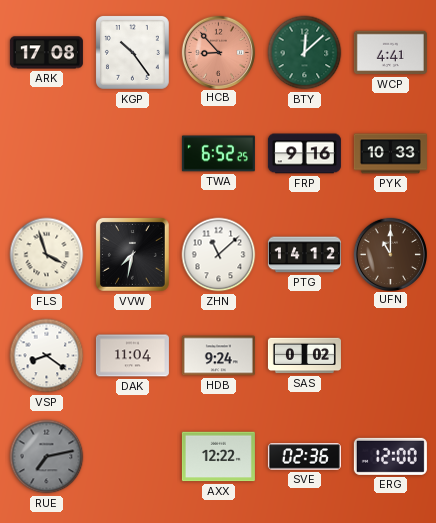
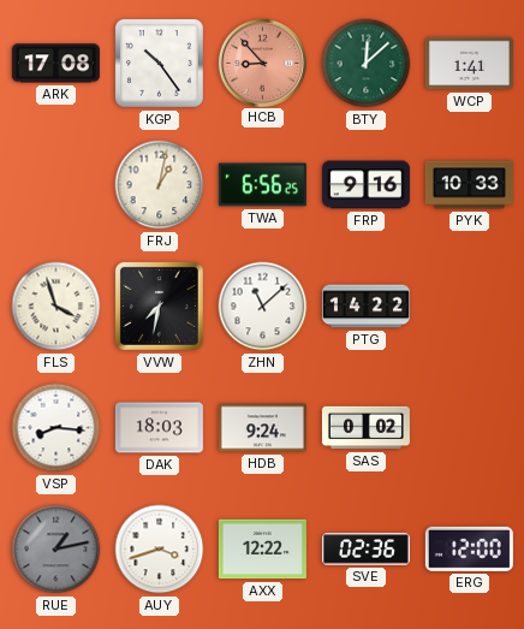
WCP: 4:41 -> 1:41 (469, 64)
FRJ: none -> 1:02 (160, 185)
TWA: 6:52 -> 6:56 (262, 185)
PTG: 14:12 -> 14:22 (365, 307)
UFN: 11:00 -> none (390, 254)
VSP: 8:21 -> 8:16 (56, 428)
DAK: 11:04 -> 18:03 (159, 428)
RUE: 7:13 -> 1:13 (56, 550)
AUY: none -> 3:42 (160, 550)
